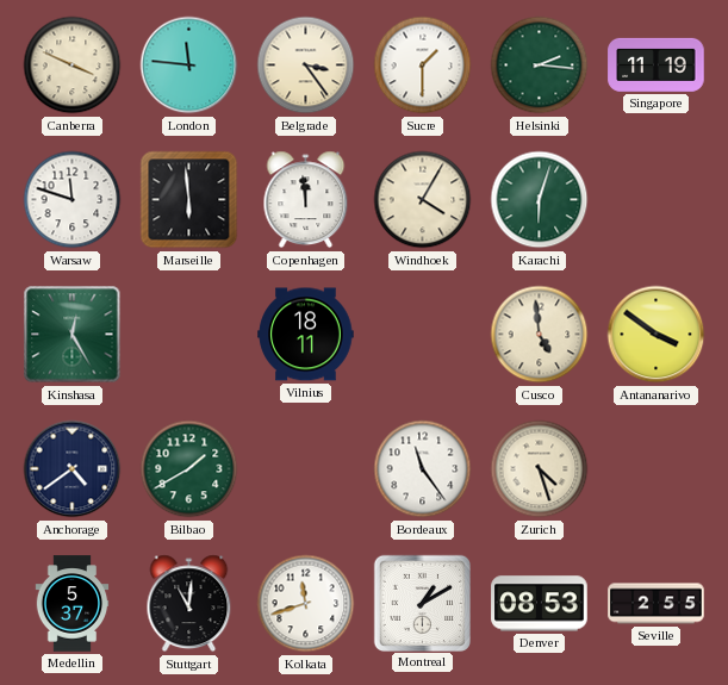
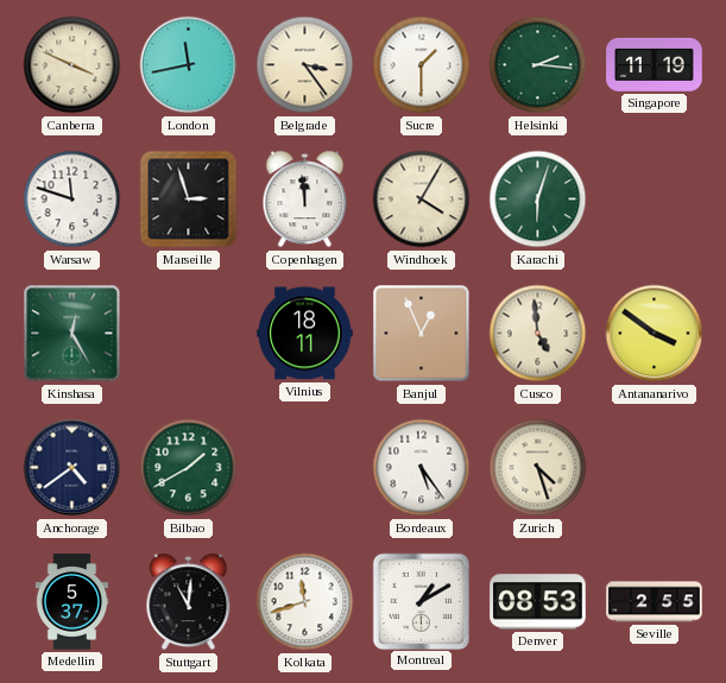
London: 11:46 -> 11:43 (189, 65)
Marseille: 5:59 -> 2:57 (189, 200)
Banjul: none -> 12:56 (422, 334)
Bordeaux: 11:24 -> 5:24 (422, 468)
